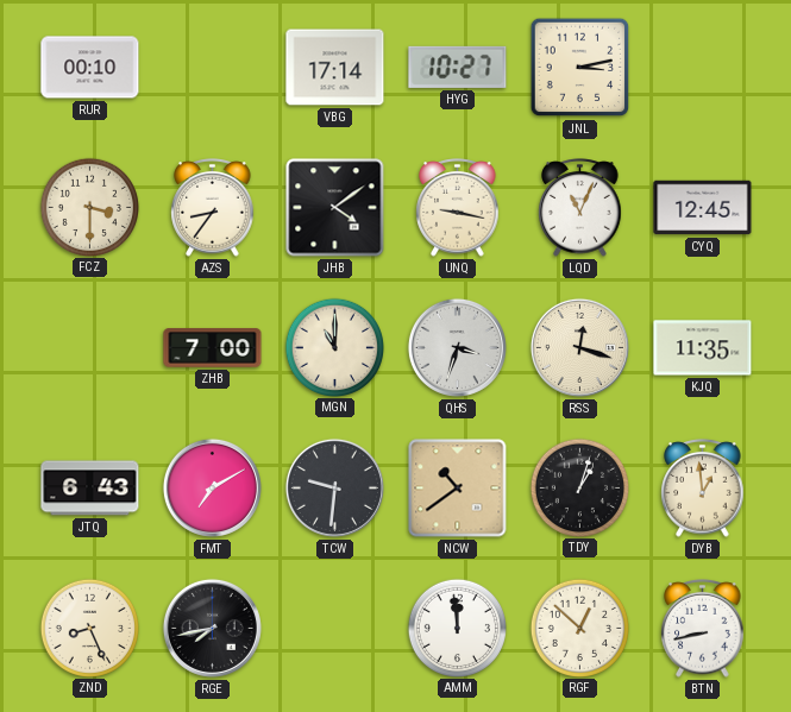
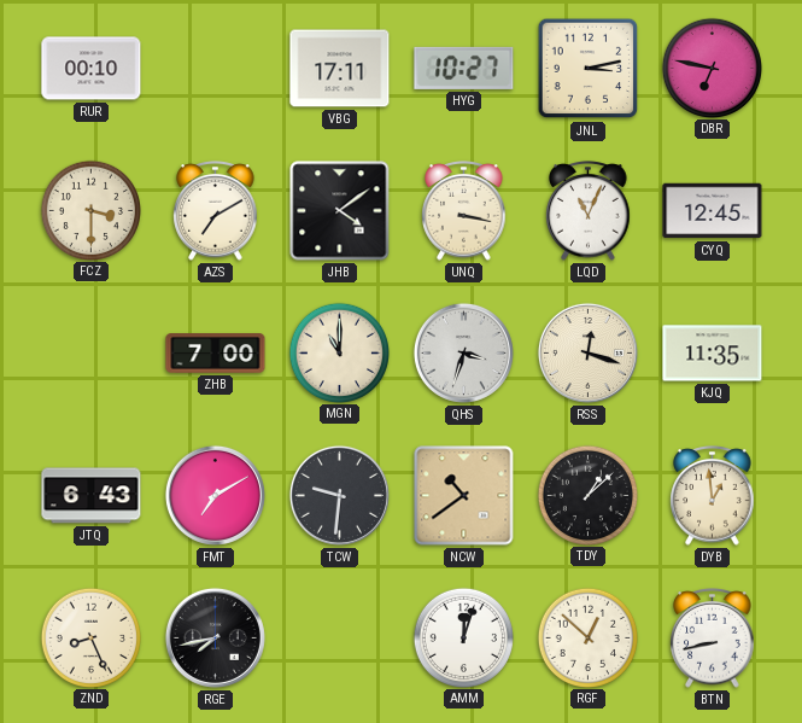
VBG: 17:14 -> 17:11 (340, 69)
DBR: none -> 6:47 (712, 68)
AZS: 8:36 -> 7:10 (216, 211)
UNQ: 9:17 -> 3:17 (464, 211)
TDY: 1:03 -> 1:08 (587, 495)
AMM: 11:59 -> 12:03 (463, 637)
